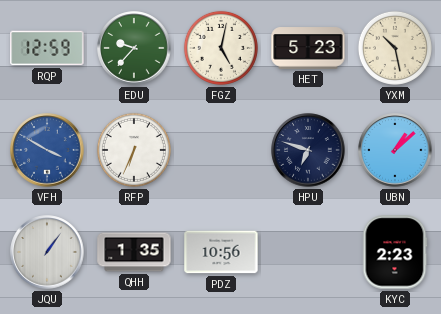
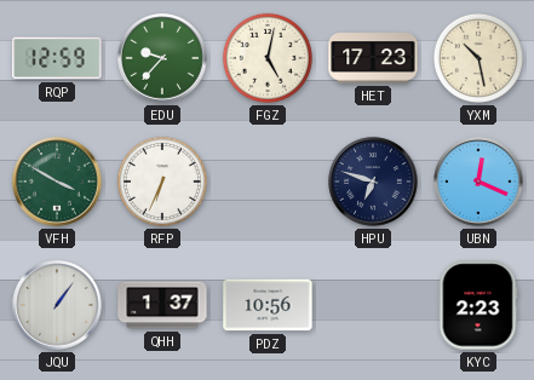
HET: 5:23 -> 17:23 (373, 58)
VFH dial: blue -> green (57, 182)
UBN: 1:08 -> 12:19 (478, 182)
QHH: 1:35 -> 1:37 (162, 305)
